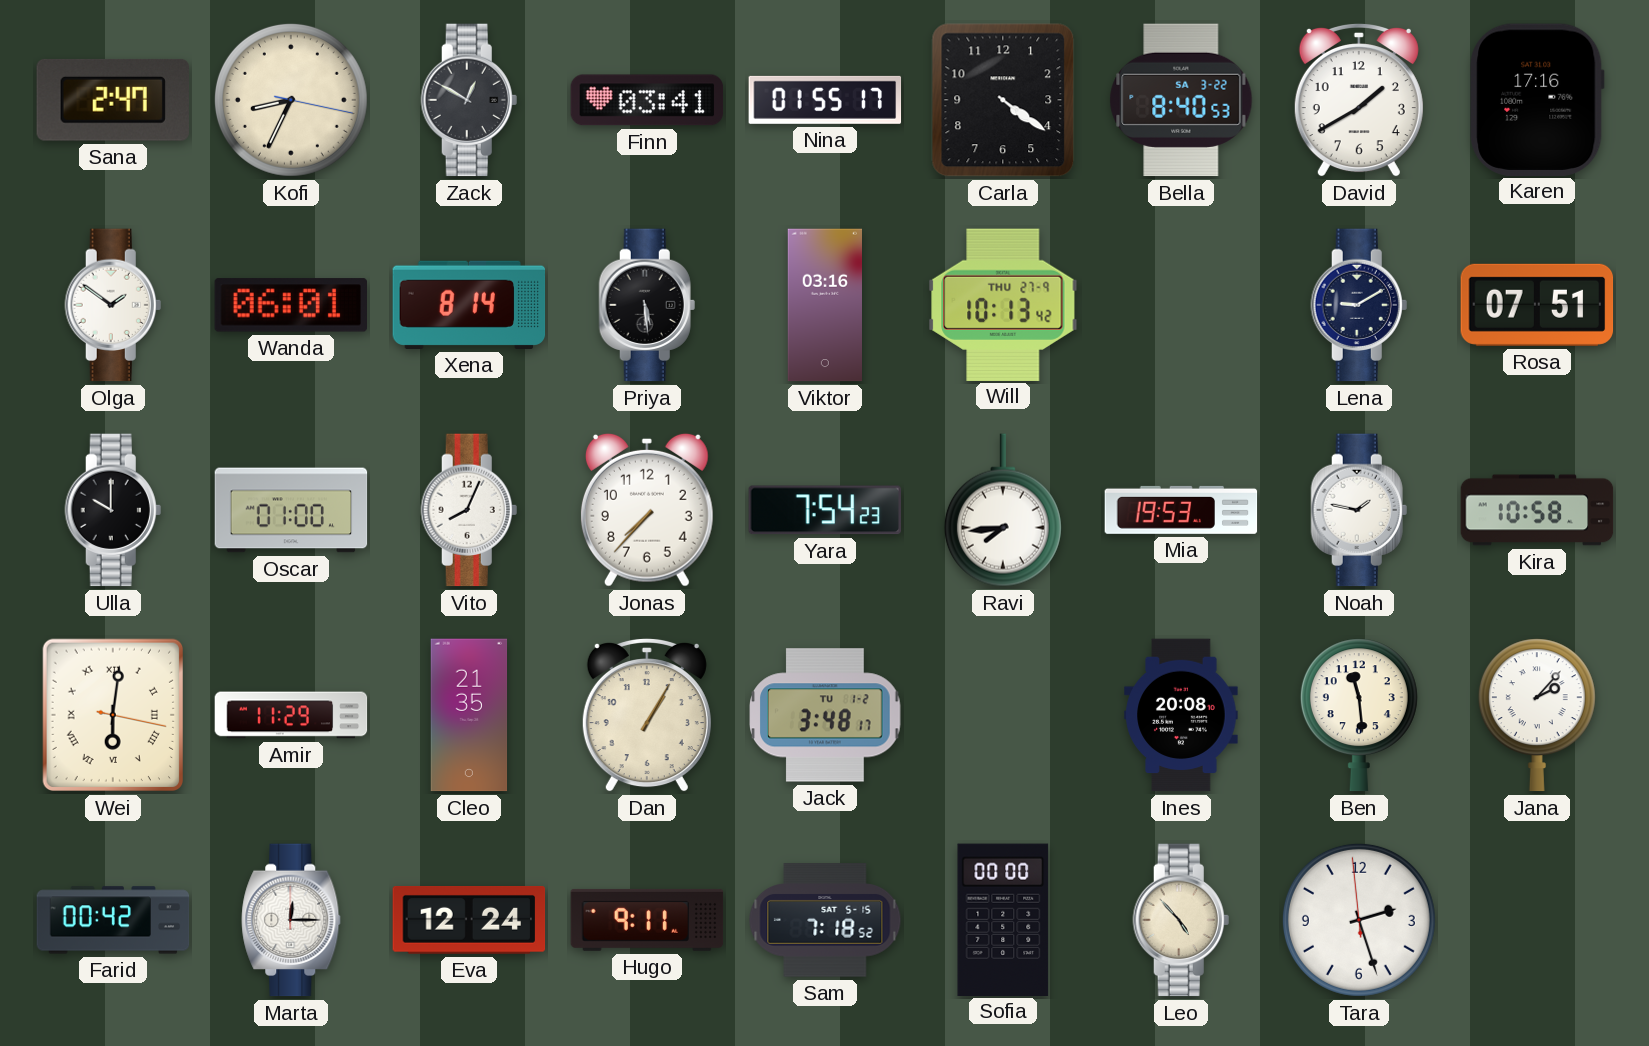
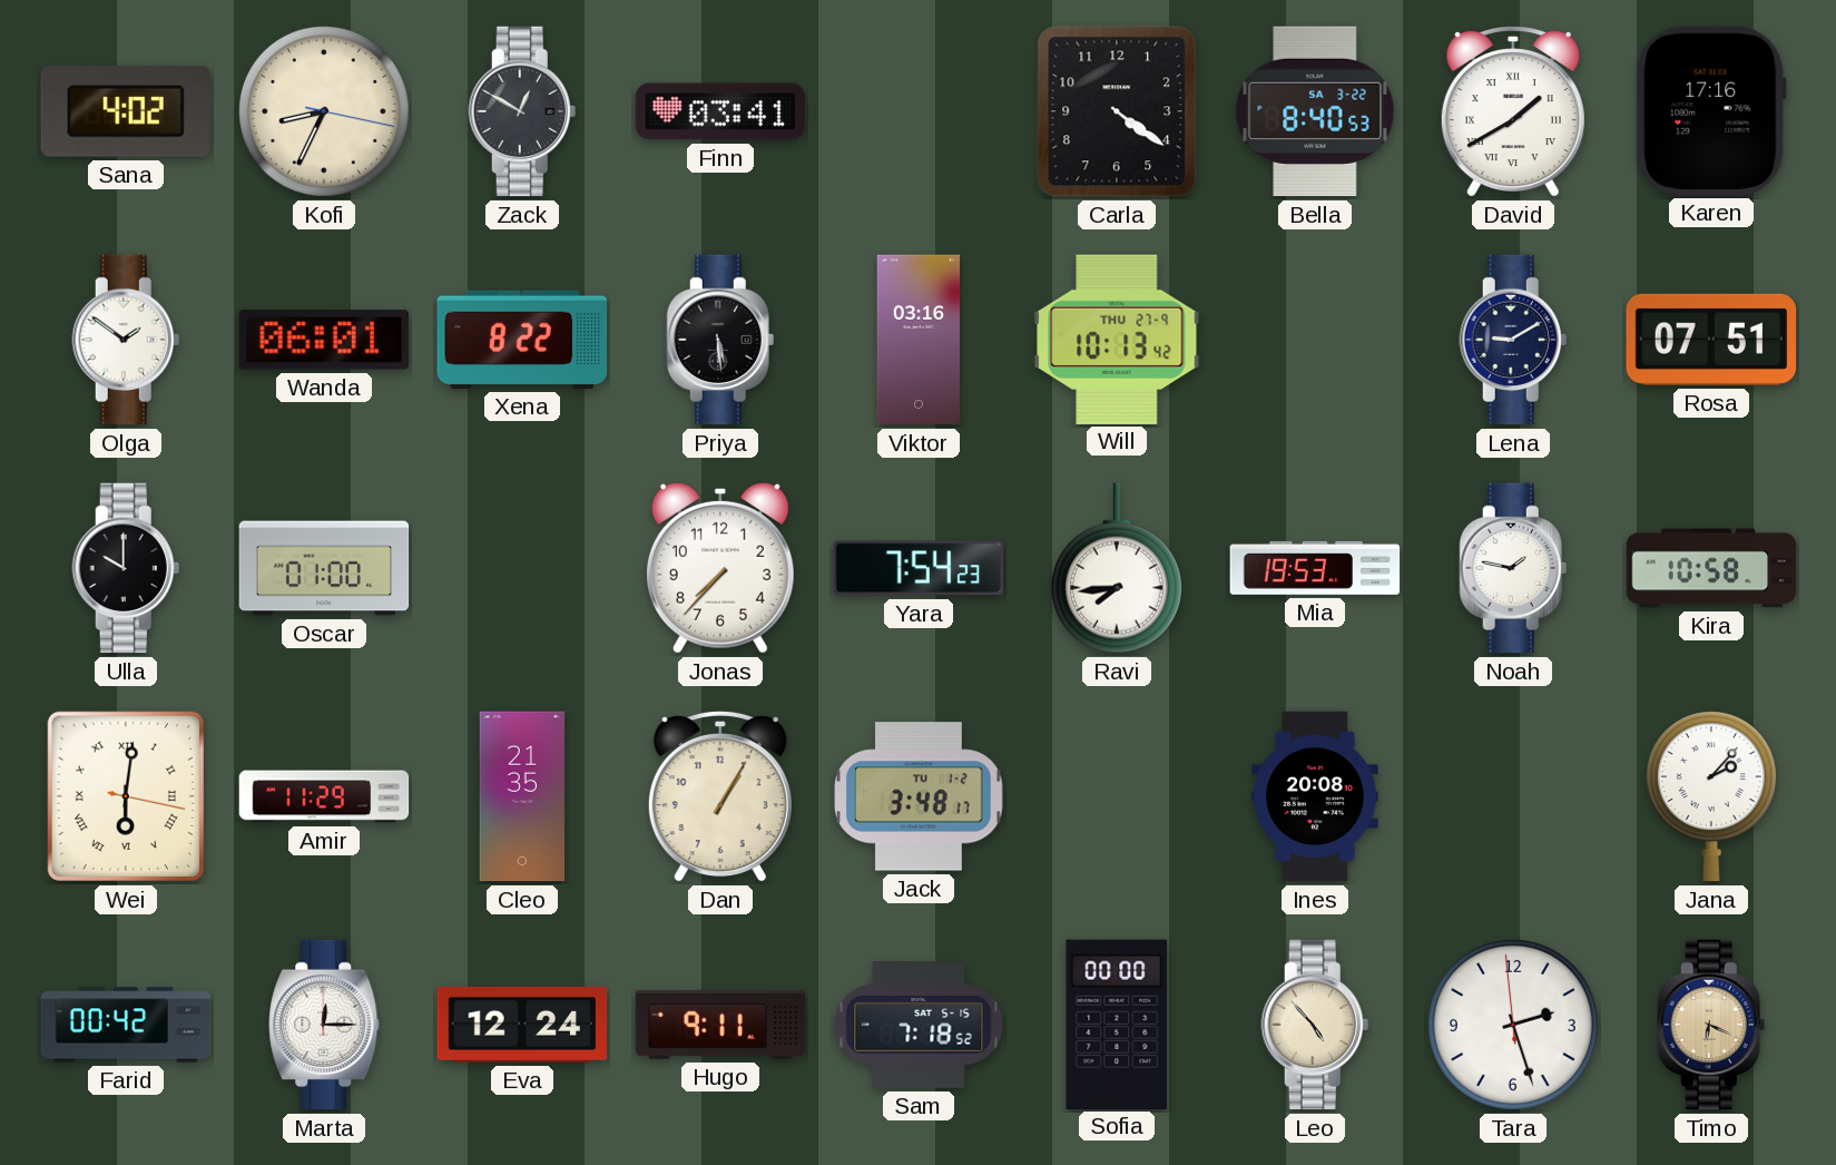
Sana: 2:47 -> 4:02 (126, 111)
Nina: 01:55 -> none (825, 100)
David numerals: Arabic -> Roman (1513, 111)
Xena: 8:14 -> 8:22 (522, 340)
Vito: 8:04 -> none (469, 510)
Ben: 11:29 -> none (1359, 715)
Timo: none -> 6:19 (1711, 1025)
